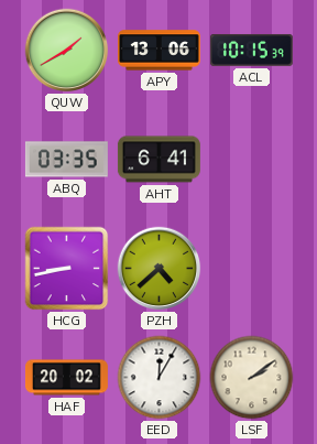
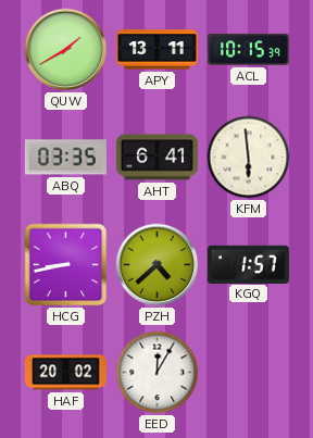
APY: 13:06 -> 13:11 (156, 50)
KFM: none -> 5:59 (249, 158)
KGQ: none -> 1:57 (248, 264)
LSF: 2:09 -> none (252, 378)
